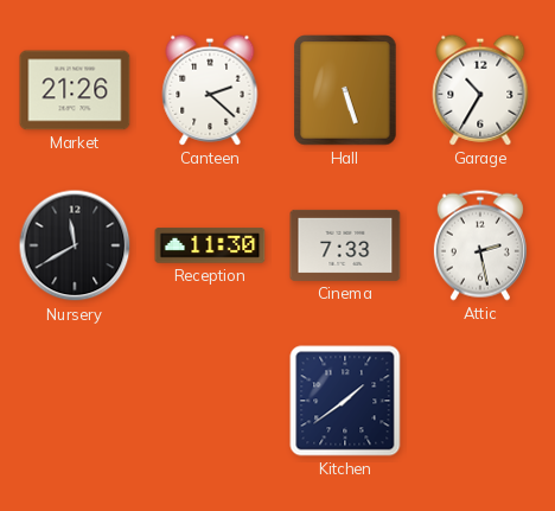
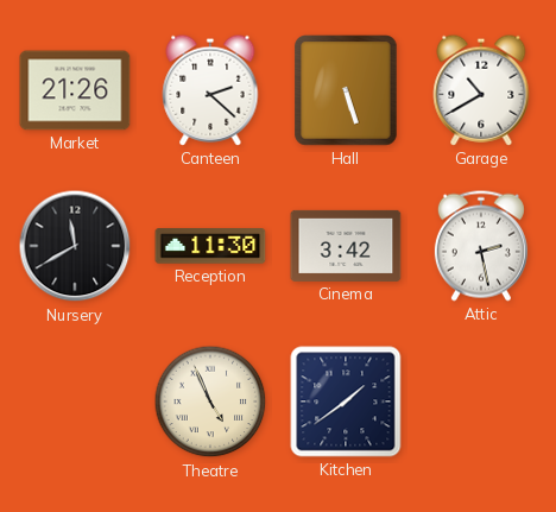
Garage: 10:35 -> 10:40 (481, 90)
Cinema: 7:33 -> 3:42 (346, 246)
Theatre: none -> 4:56 (210, 402)
